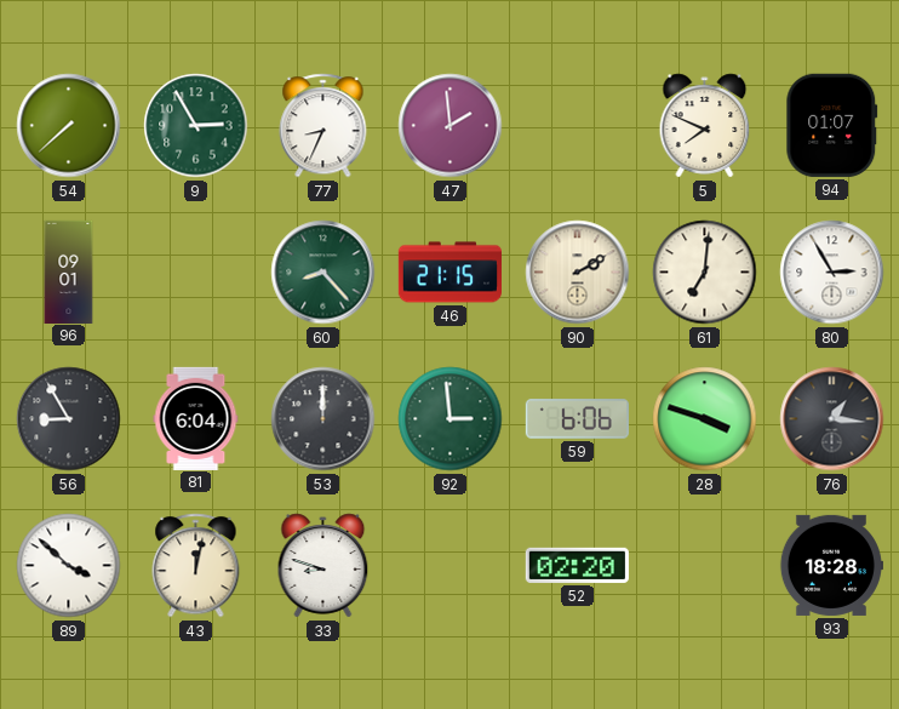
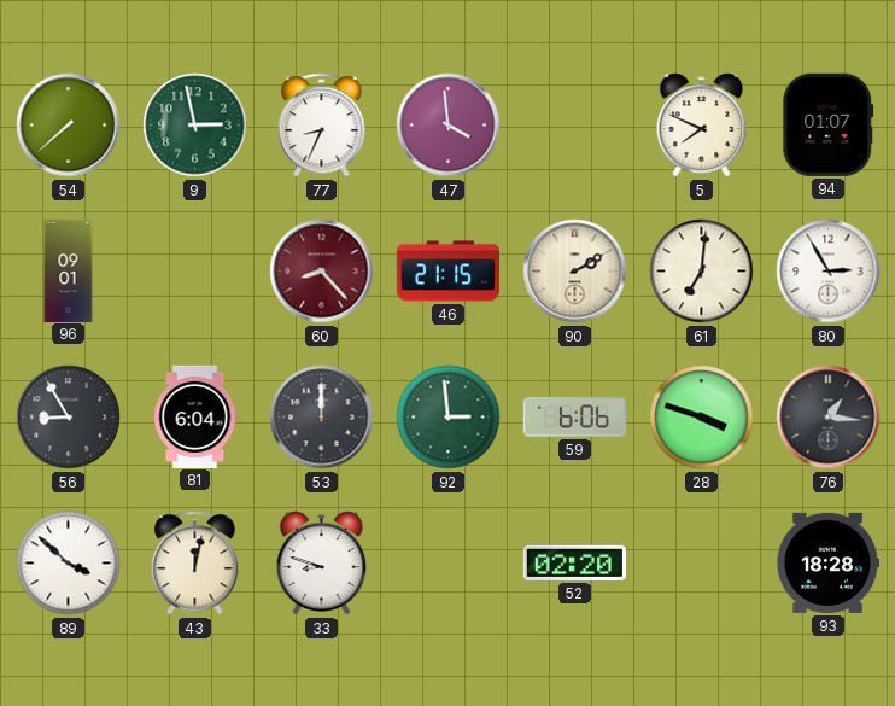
9: 2:55 -> 2:58 (195, 126)
47: 1:59 -> 3:59 (449, 126)
60 dial: green -> burgundy (322, 272)
